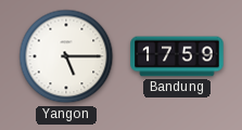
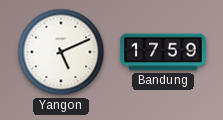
Yangon: 5:15 -> 5:11 (61, 52)
